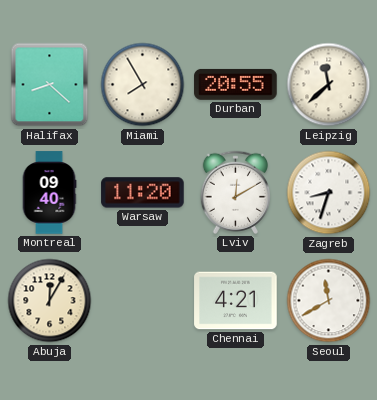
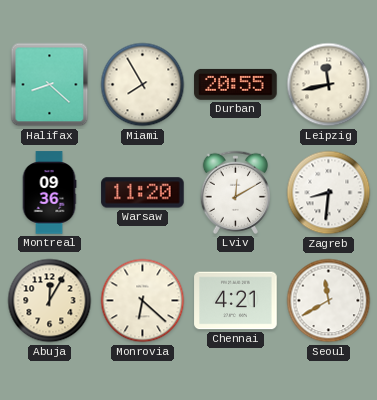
Leipzig: 11:38 -> 11:43 (329, 85)
Montreal: 09:40 -> 09:36 (49, 193)
Zagreb: 8:33 -> 8:31 (329, 193)
Monrovia: none -> 6:22 (143, 301)
